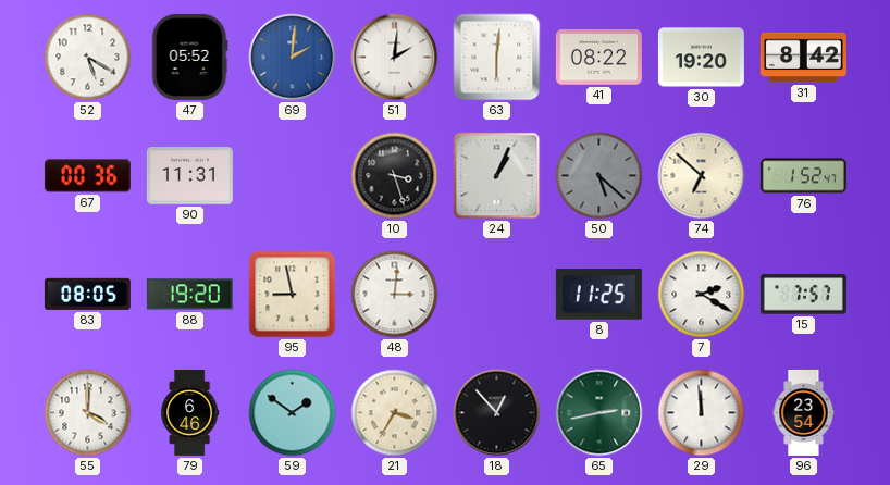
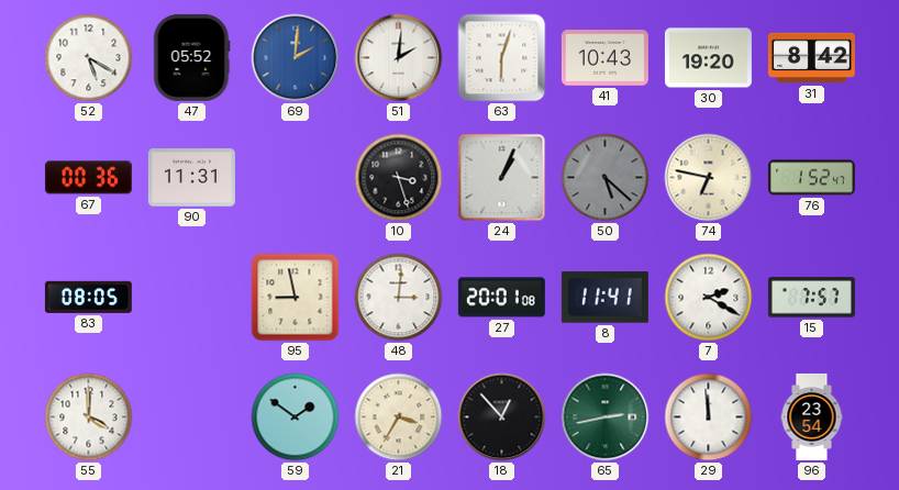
63: 6:01 -> 6:03 (502, 58)
41: 08:22 -> 10:43 (604, 58)
74: 6:52 -> 6:47 (709, 178)
88: 19:20 -> none (189, 295)
27: none -> 20:01 (501, 298)
8: 11:25 -> 11:41 (604, 298)
79: 6:46 -> none (190, 412)
